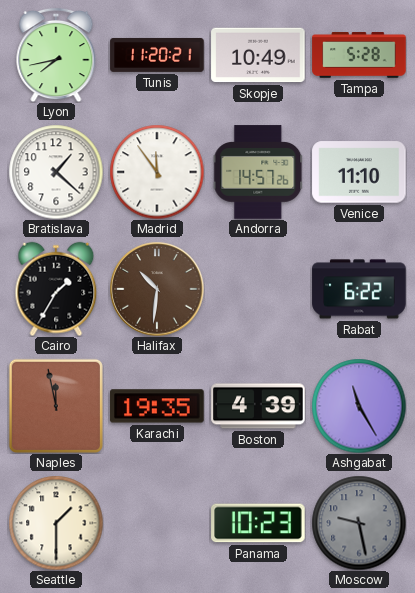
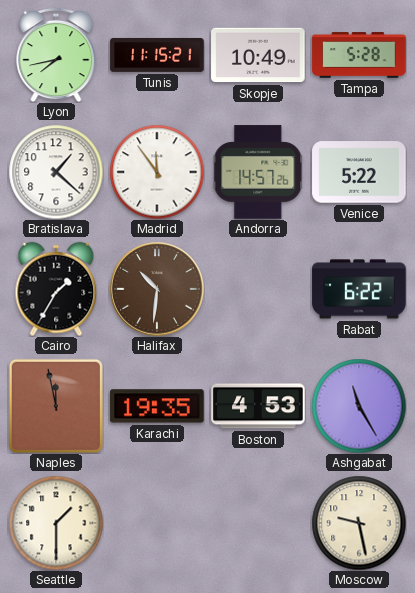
Tunis: 11:20 -> 11:15 (157, 55)
Venice: 11:10 -> 5:22 (359, 172)
Boston: 4:39 -> 4:53 (258, 406)
Panama: 10:23 -> none (258, 523)
Moscow dial: grey -> cream (359, 523)
